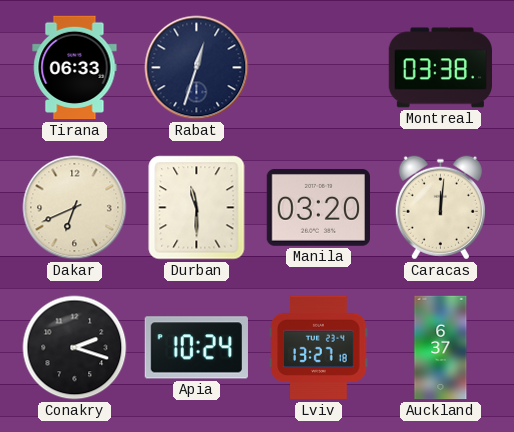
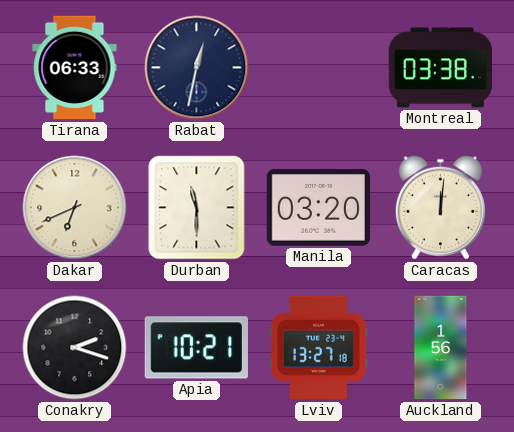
Rabat: 12:33 -> 12:32 (197, 68)
Apia: 10:24 -> 10:21 (196, 348)
Auckland: 6:37 -> 1:56 (441, 348)
